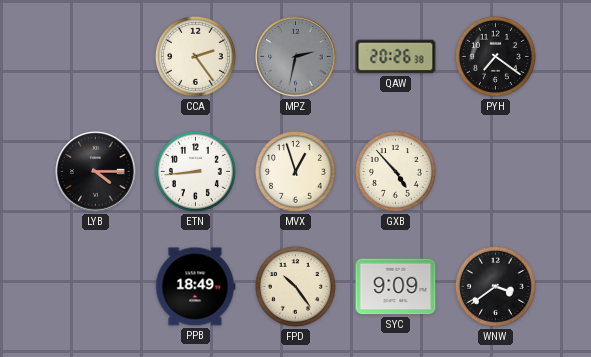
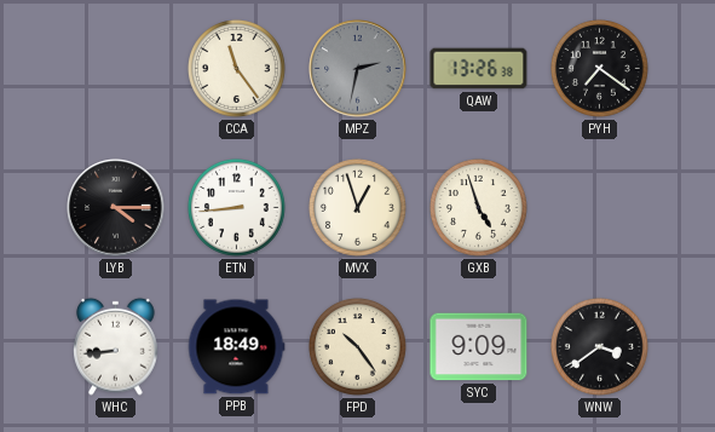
CCA: 2:24 -> 11:24 (237, 69)
QAW: 20:26 -> 13:26 (479, 69)
GXB: 4:53 -> 4:57 (479, 208)
WHC: none -> 8:44 (116, 346)
